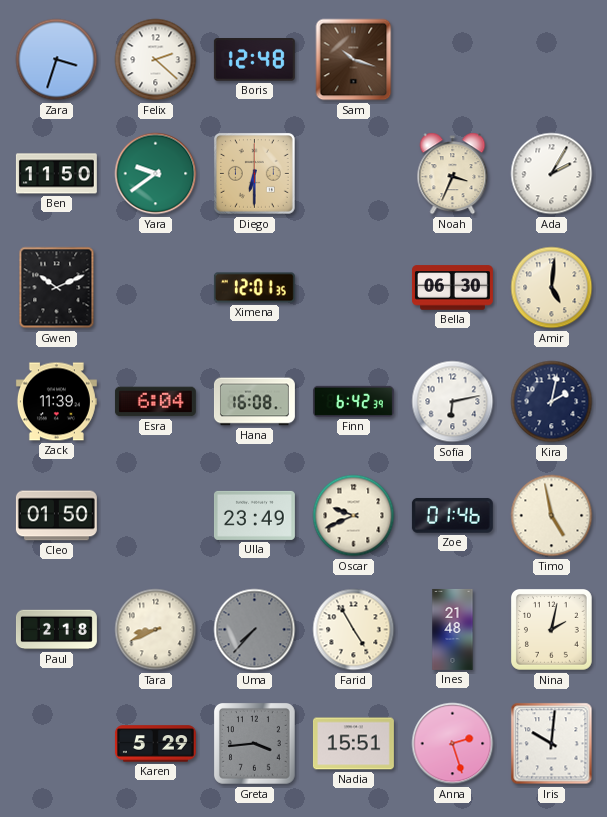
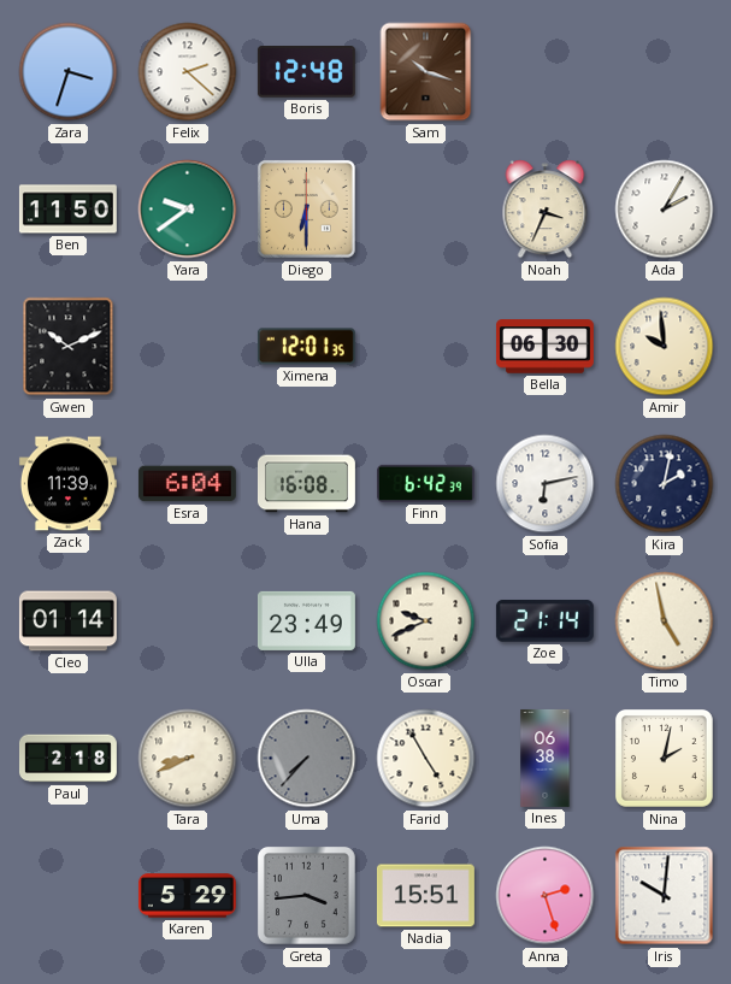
Amir: 5:01 -> 9:59 (665, 347)
Cleo: 01:50 -> 01:14 (67, 621)
Zoe: 01:46 -> 21:14 (544, 620)
Ines: 21:48 -> 06:38 (546, 758)
